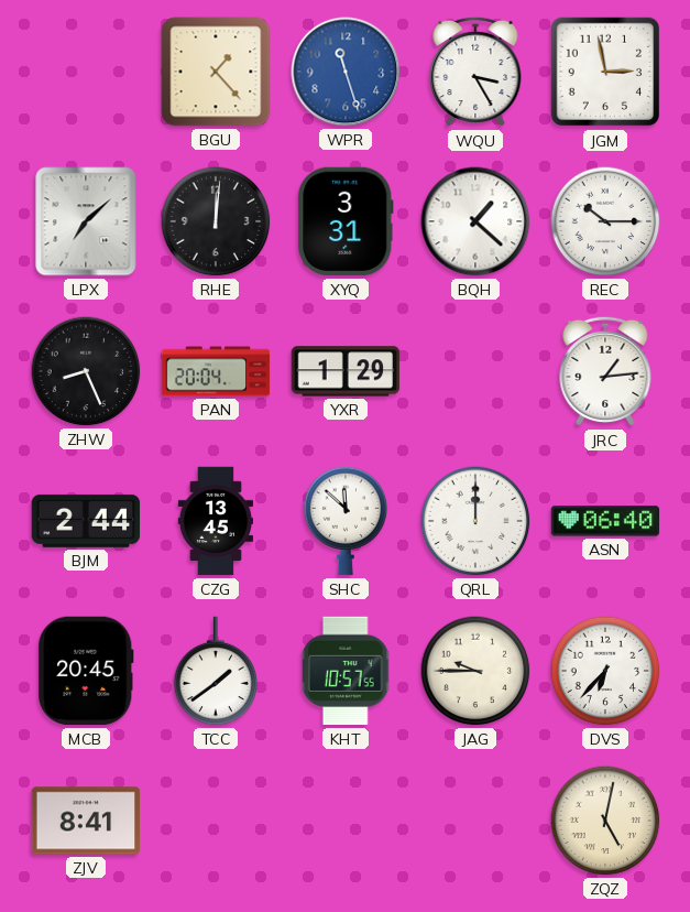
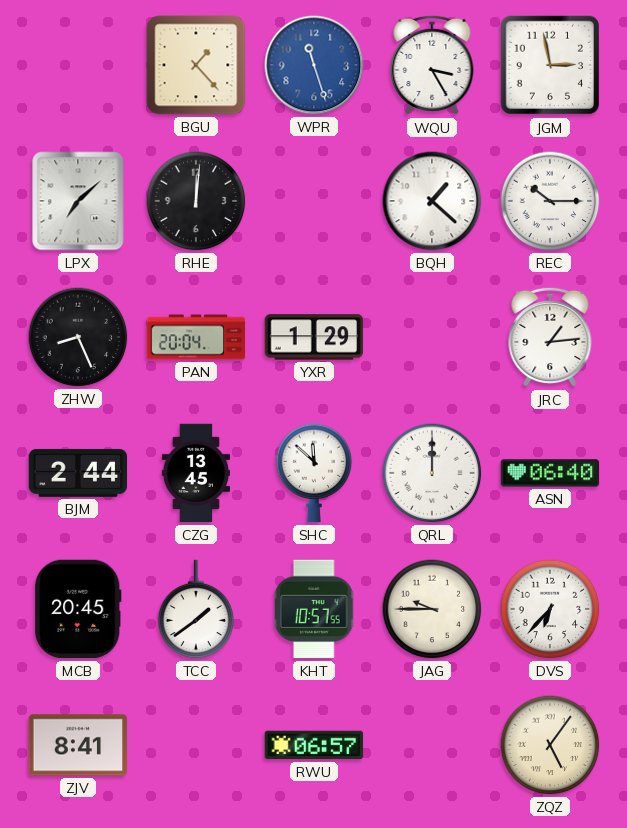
XYQ: 3:31 -> none (346, 221)
RWU: none -> 06:57 (314, 745)
ZQZ: 5:02 -> 5:06 (550, 745)
